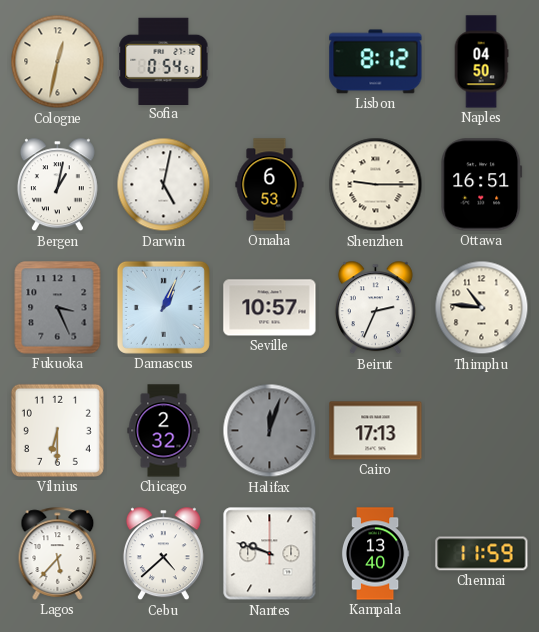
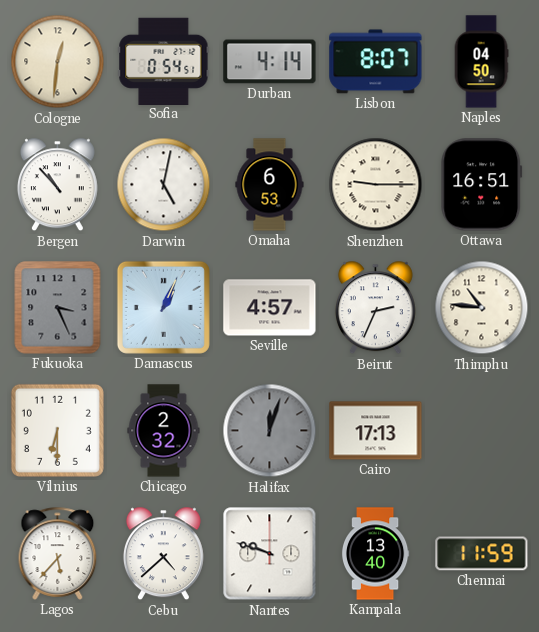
Cologne: 12:32 -> 12:31 (58, 62)
Durban: none -> 4:14 (270, 62)
Lisbon: 8:12 -> 8:07 (376, 62)
Bergen: 1:02 -> 10:53 (57, 185)
Seville: 10:57 -> 4:57 (270, 308)
